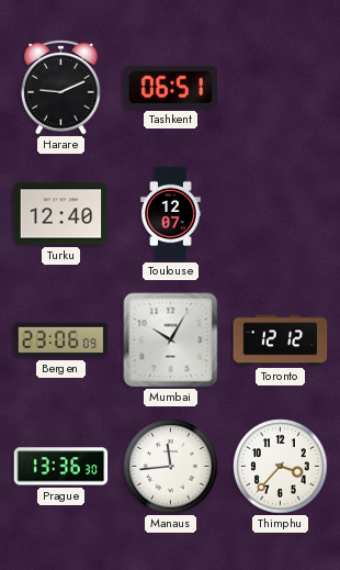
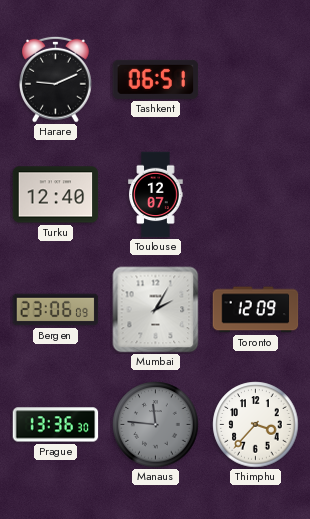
Mumbai: 10:05 -> 2:05 (156, 310)
Toronto: 12:12 -> 12:09 (256, 310)
Manaus: 11:44 -> 11:46 (156, 425)
Manaus dial: white -> grey (156, 425)
